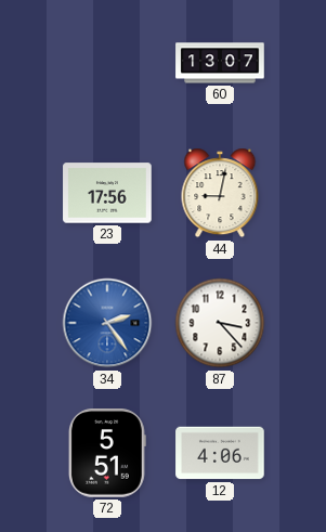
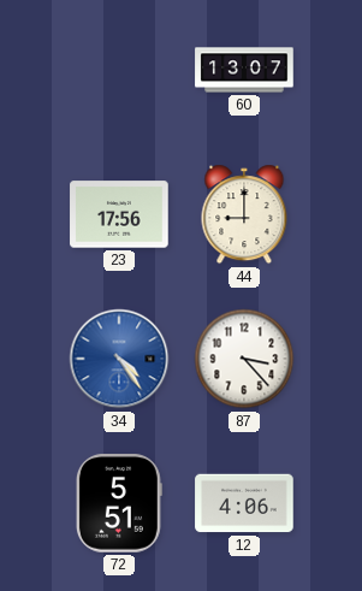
44: 9:02 -> 9:00 (244, 214)
34: 2:24 -> 4:24 (119, 359)
